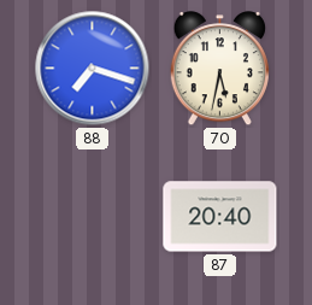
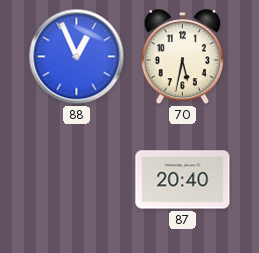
88: 7:18 -> 12:56 (77, 57)
